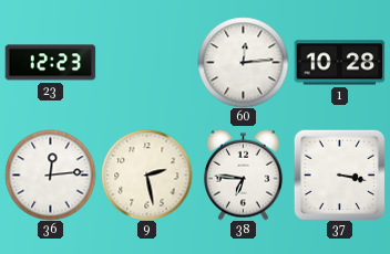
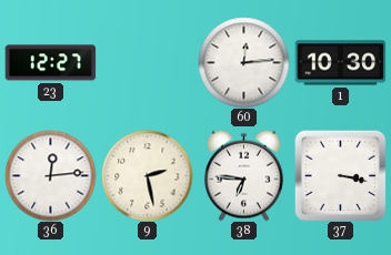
23: 12:23 -> 12:27 (50, 63)
1: 10:28 -> 10:30 (340, 63)
